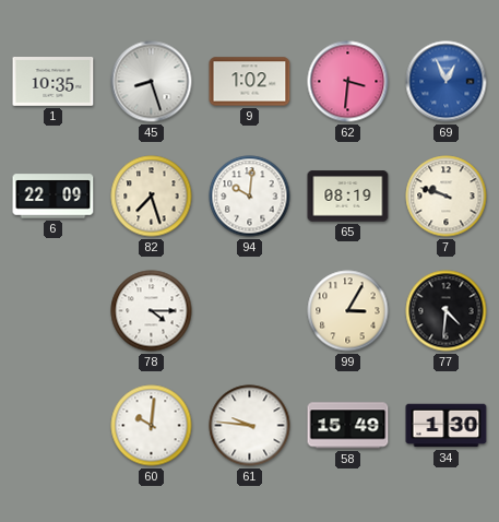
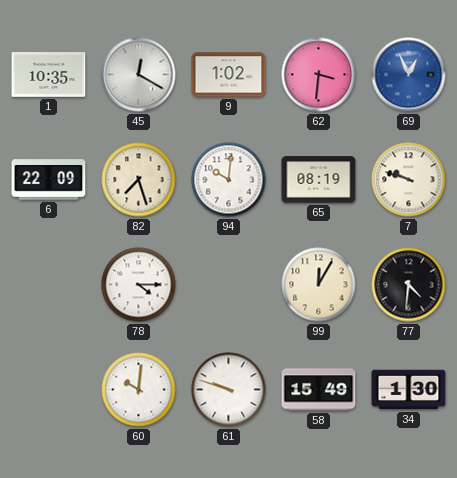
45: 8:27 -> 12:20 (139, 75)
99: 3:05 -> 12:05 (319, 285)
61: 9:46 -> 9:48 (229, 390)
